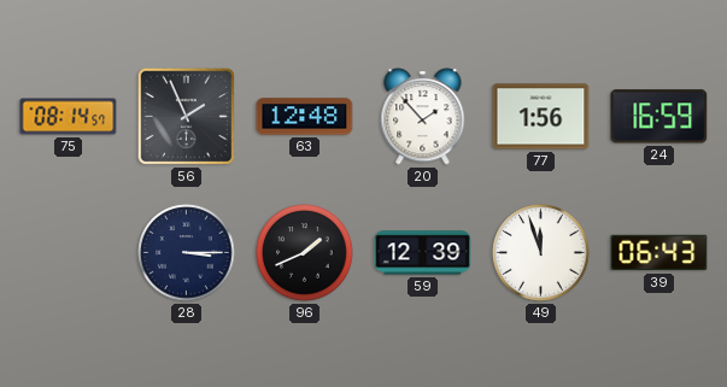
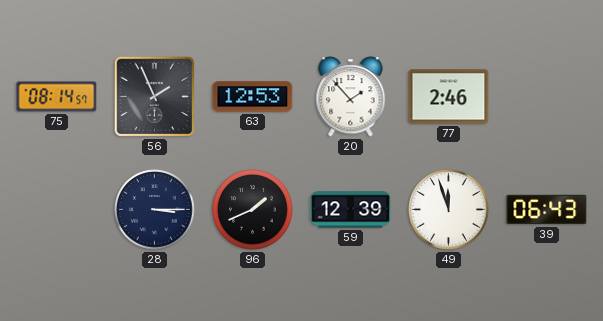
63: 12:48 -> 12:53 (253, 97)
77: 1:56 -> 2:46 (449, 97)
24: 16:59 -> none (659, 117)
